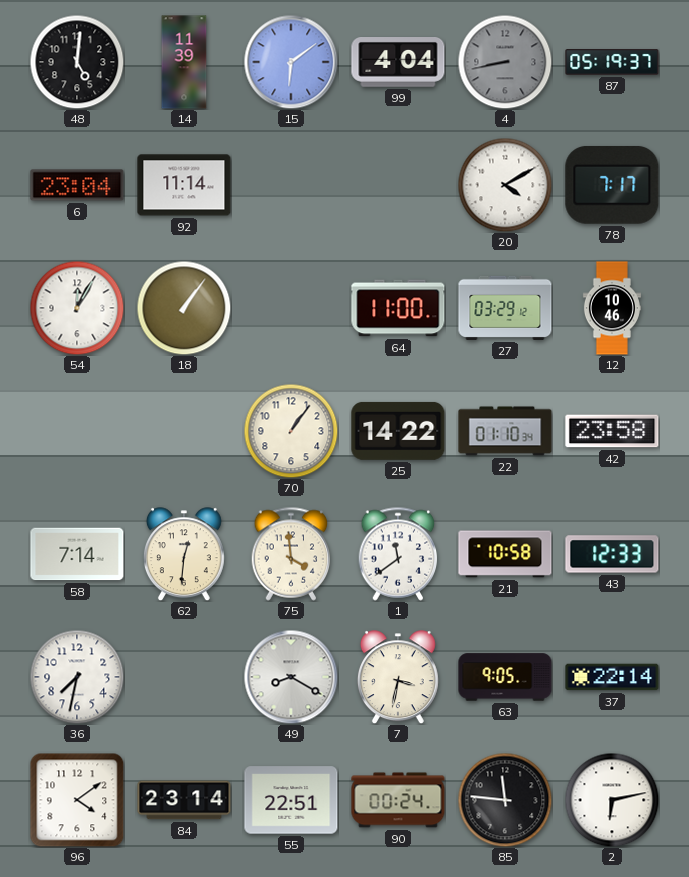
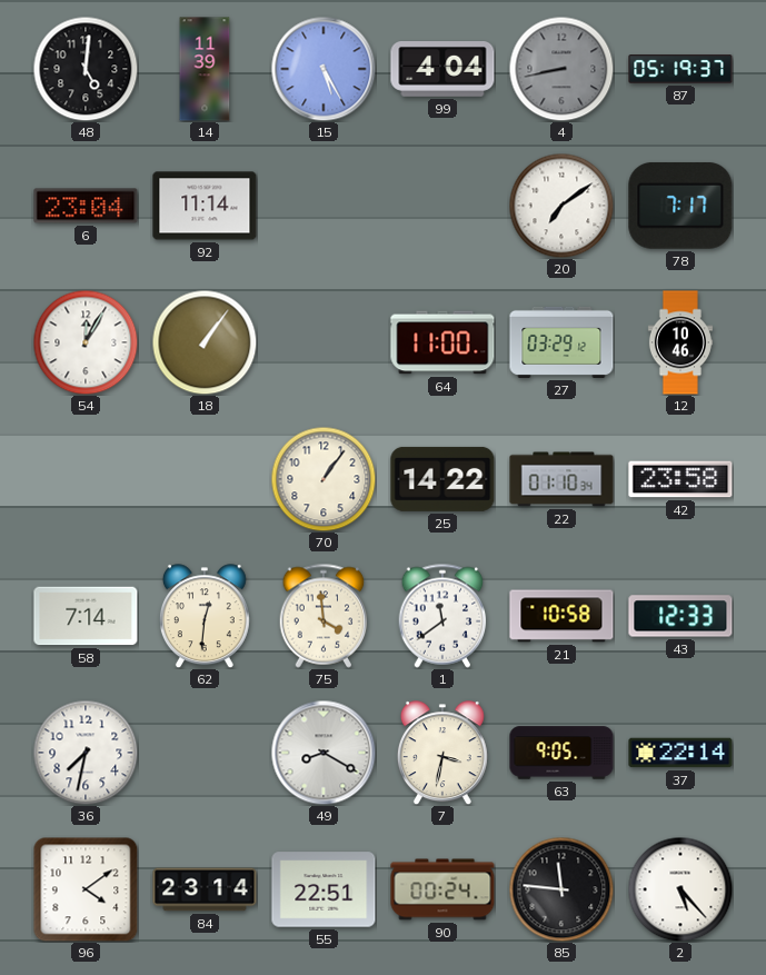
15: 6:09 -> 5:25 (324, 69)
20: 4:10 -> 7:09 (561, 206)
2: 6:13 -> 5:23 (680, 889)
